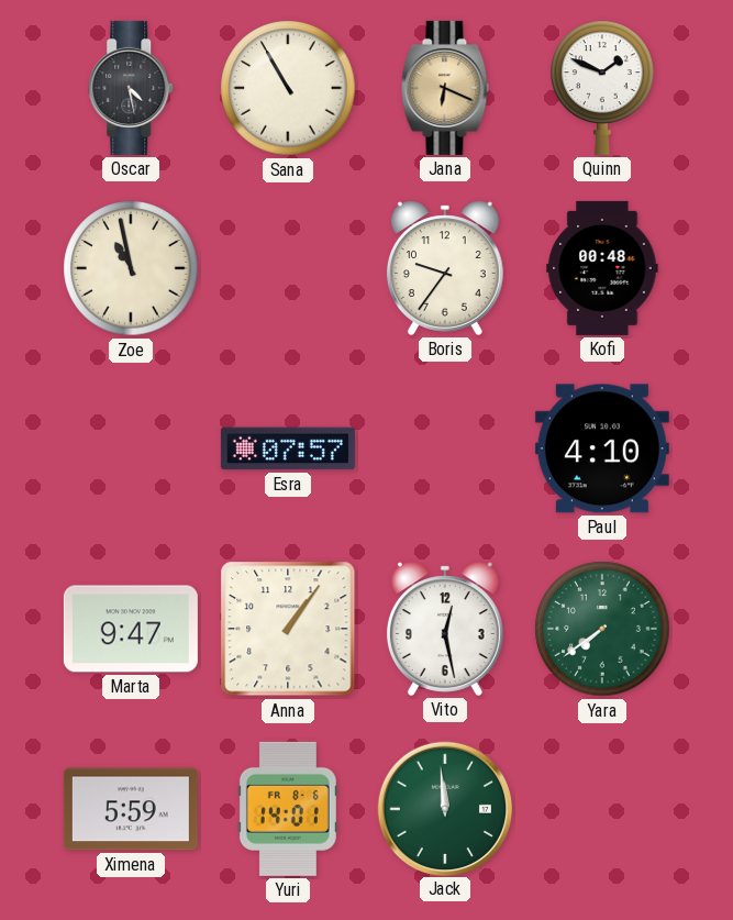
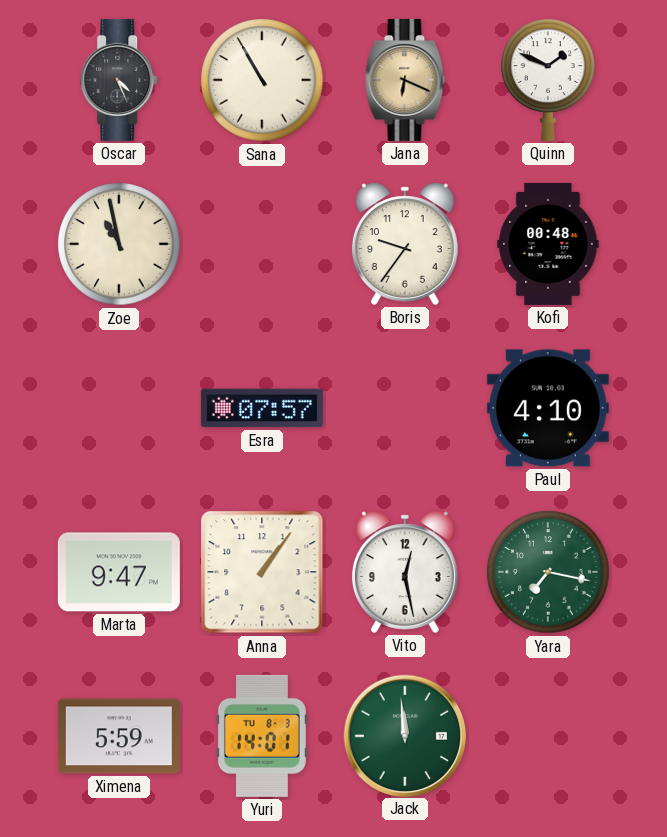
Oscar: 4:28 -> 4:26 (120, 80)
Yara: 7:39 -> 7:17 (548, 572)
Yuri date: FR 8-6 -> TU 8-3 (262, 736)
